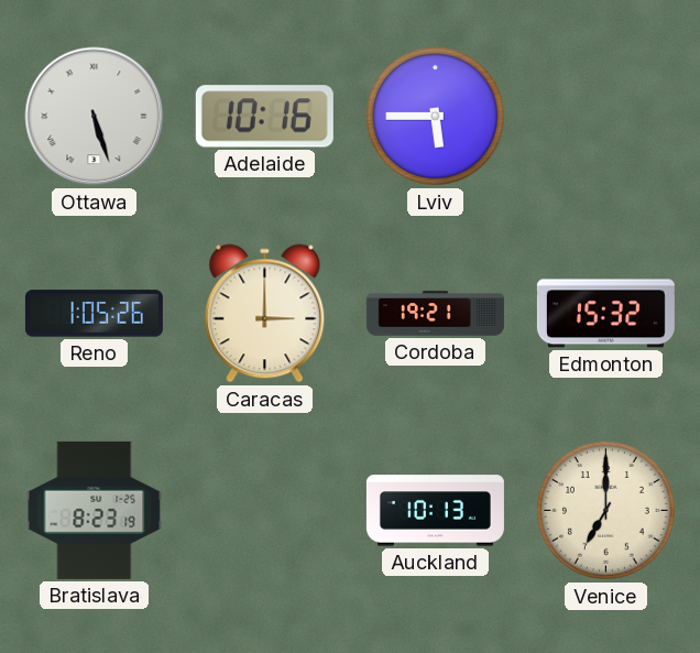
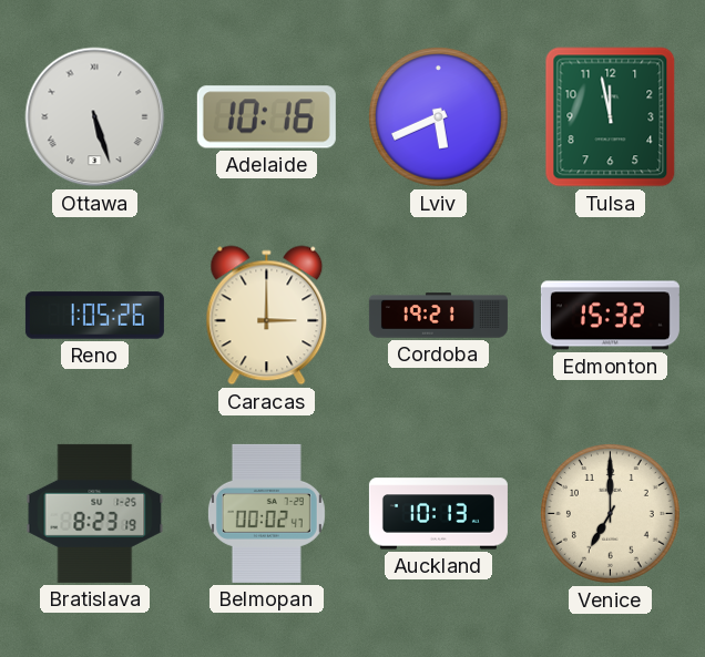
Lviv: 5:45 -> 5:41 (438, 116)
Tulsa: none -> 11:58 (611, 117)
Belmopan: none -> 00:02 (266, 513)
